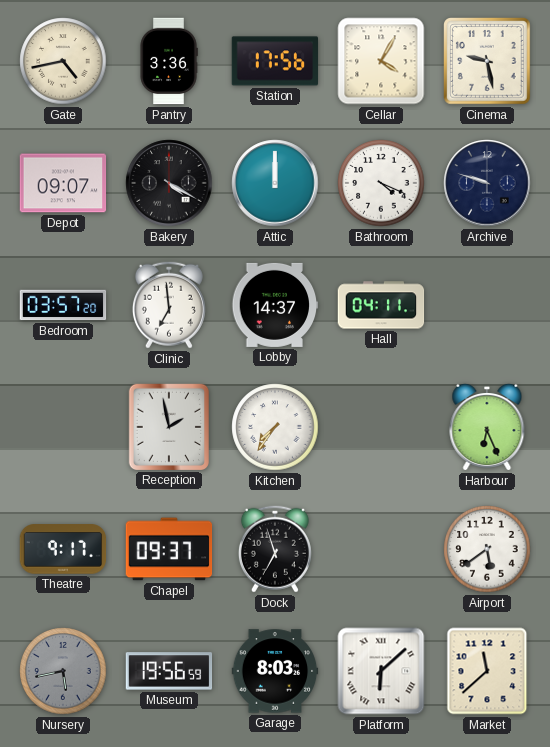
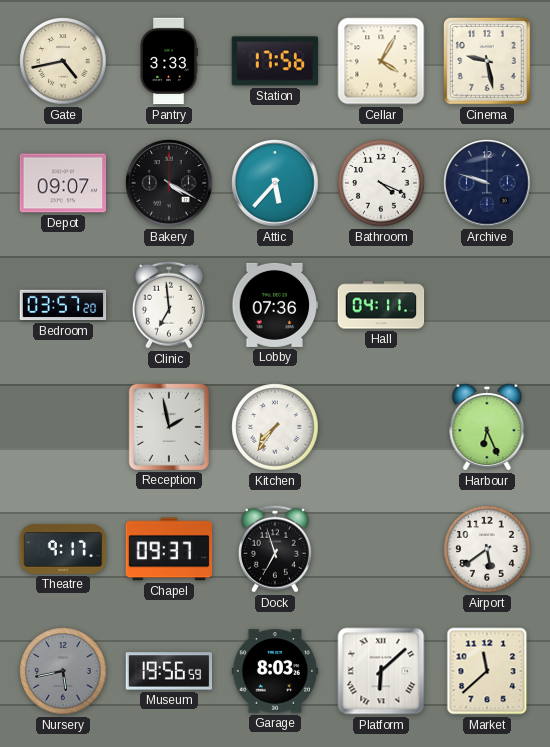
Pantry: 3:36 -> 3:33 (169, 61)
Attic: 12:00 -> 5:37 (275, 183)
Lobby: 14:37 -> 07:36 (275, 305)
